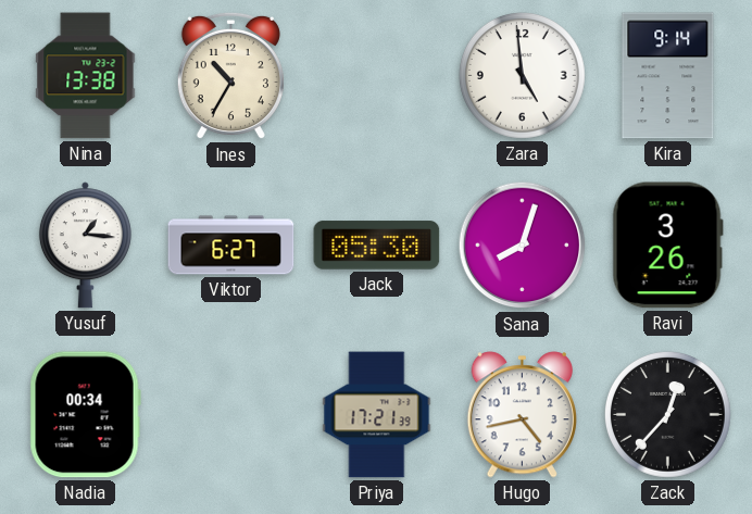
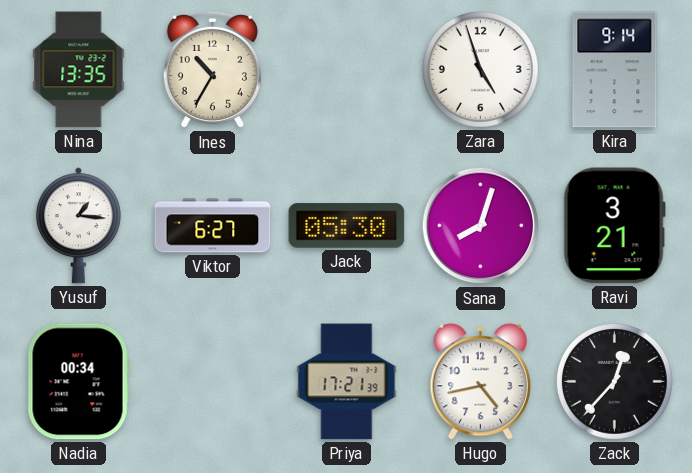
Nina: 13:38 -> 13:35 (79, 70)
Zara: 4:59 -> 4:57 (480, 69)
Ravi: 3:26 -> 3:21 (614, 226)
